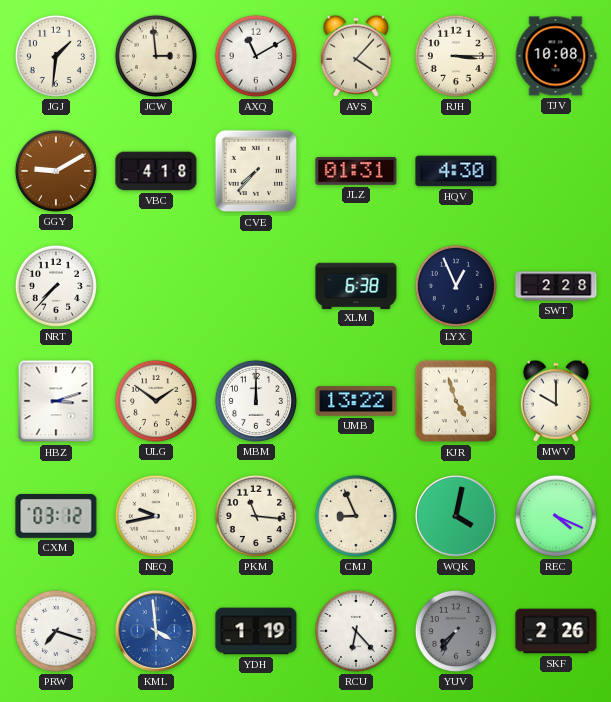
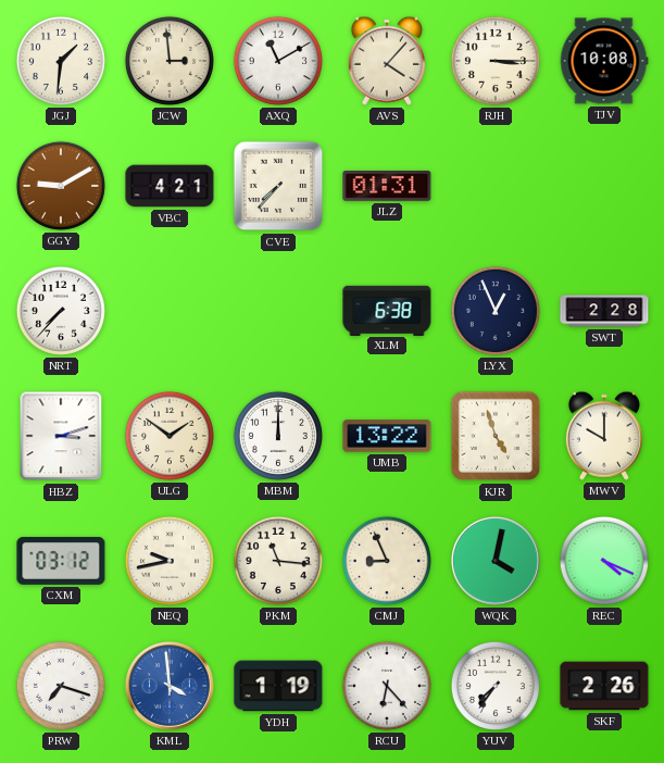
VBC: 4:18 -> 4:21 (170, 186)
HQV: 4:30 -> none (456, 171)
YUV dial: grey -> white (496, 686)
